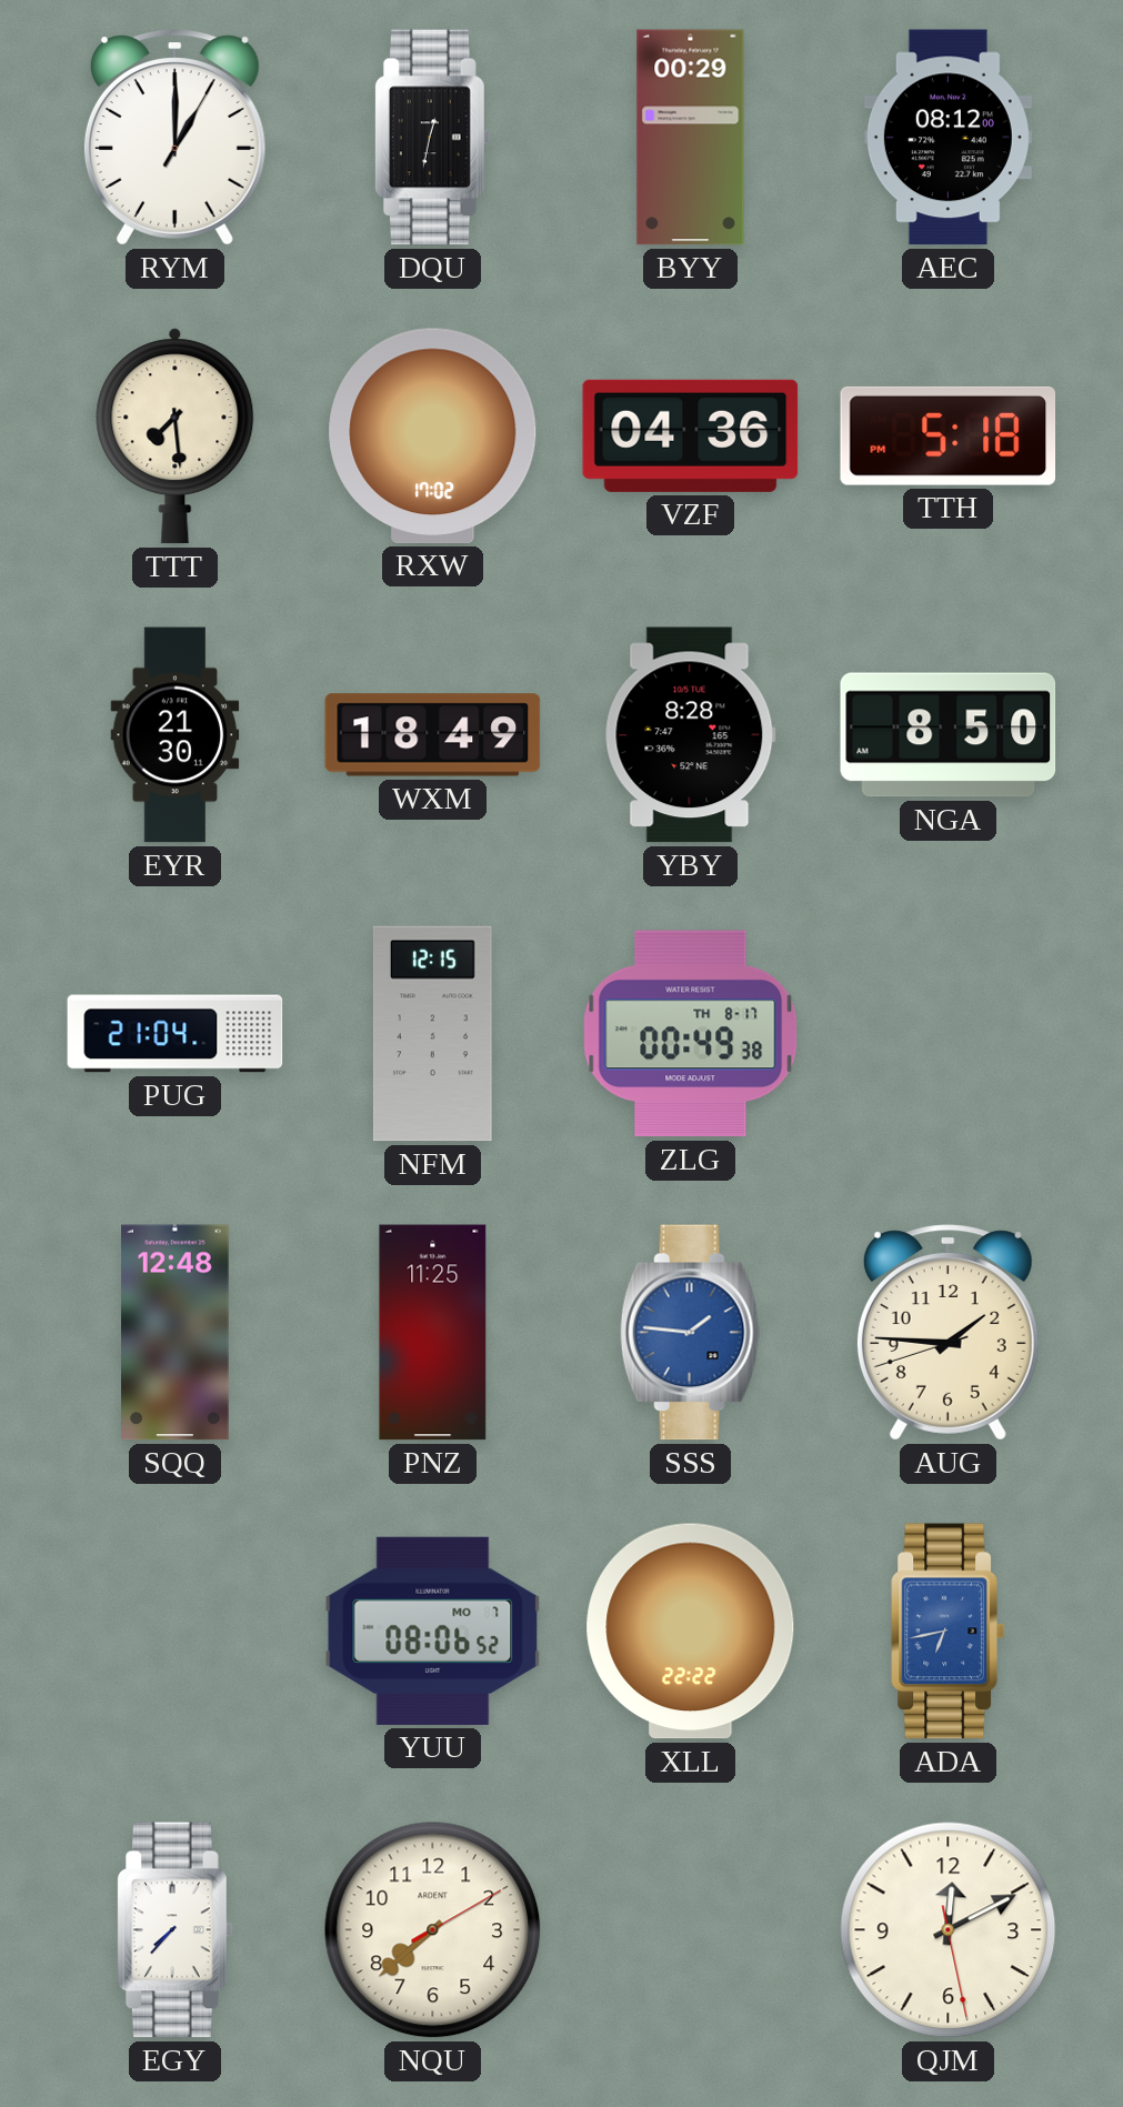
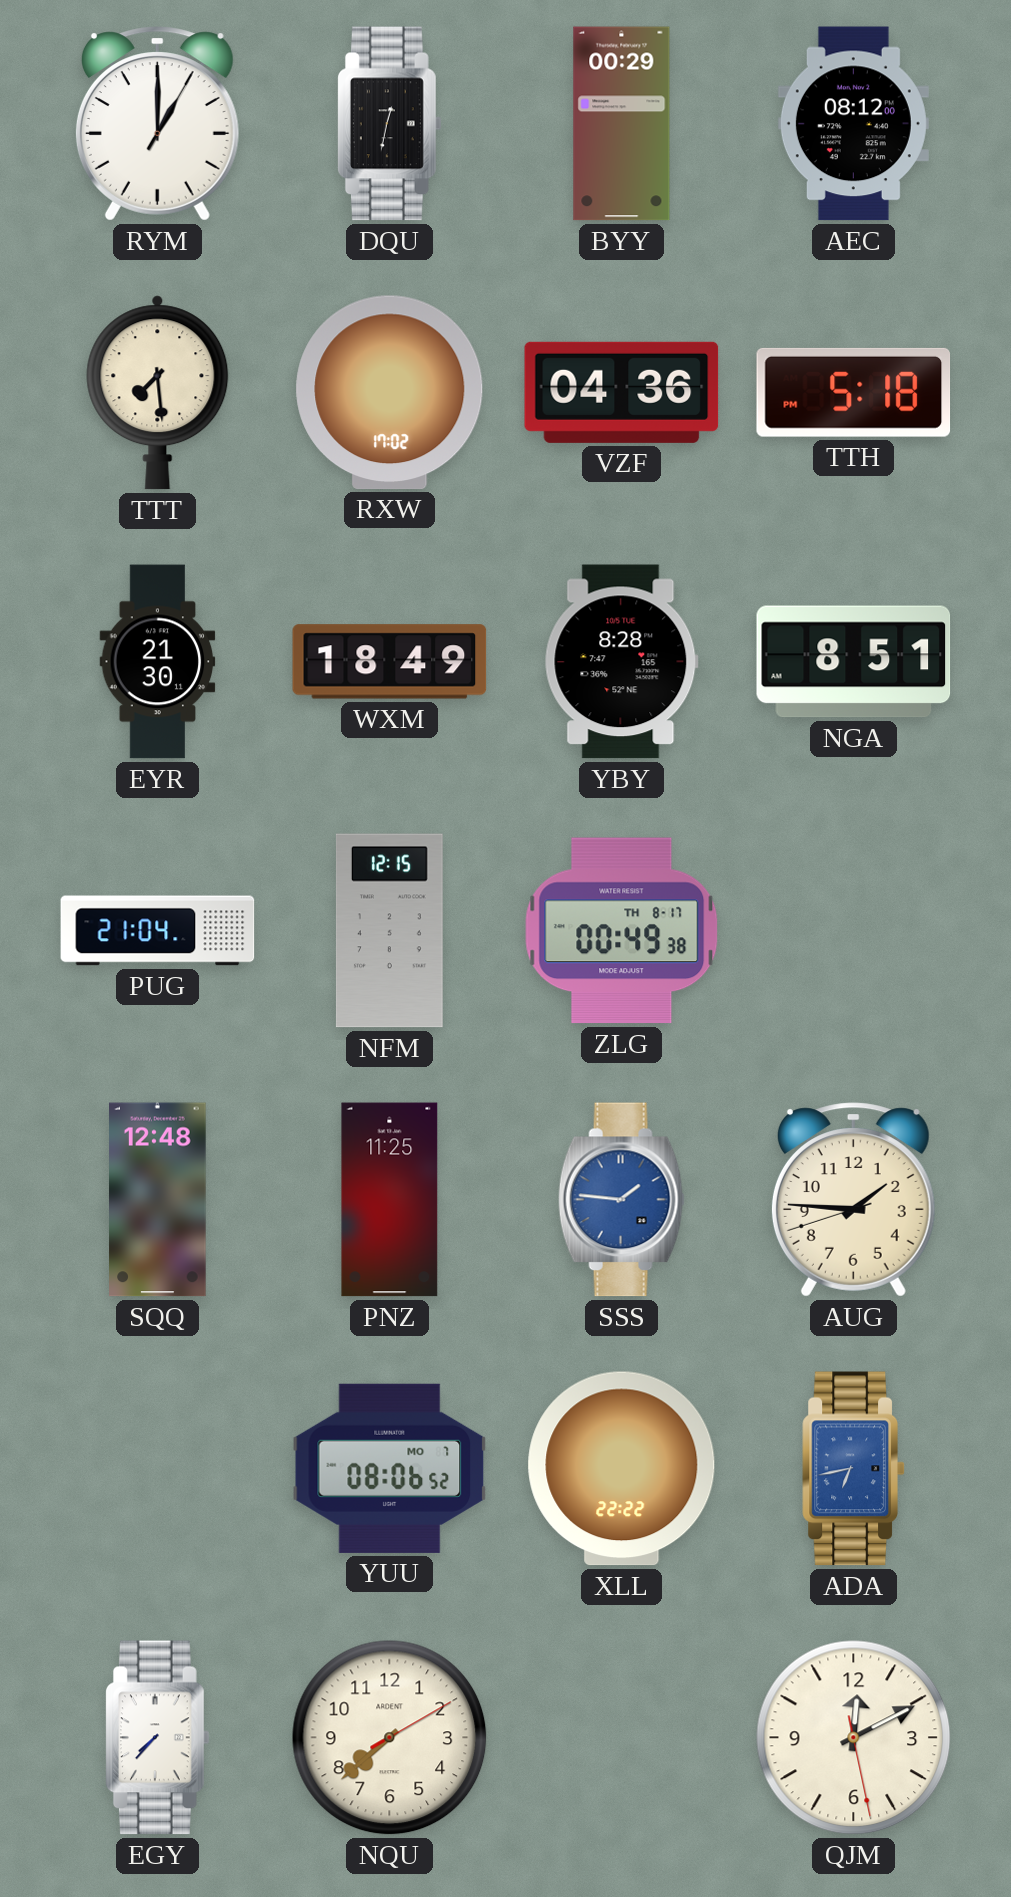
NGA: 8:50 -> 8:51 (854, 662)
